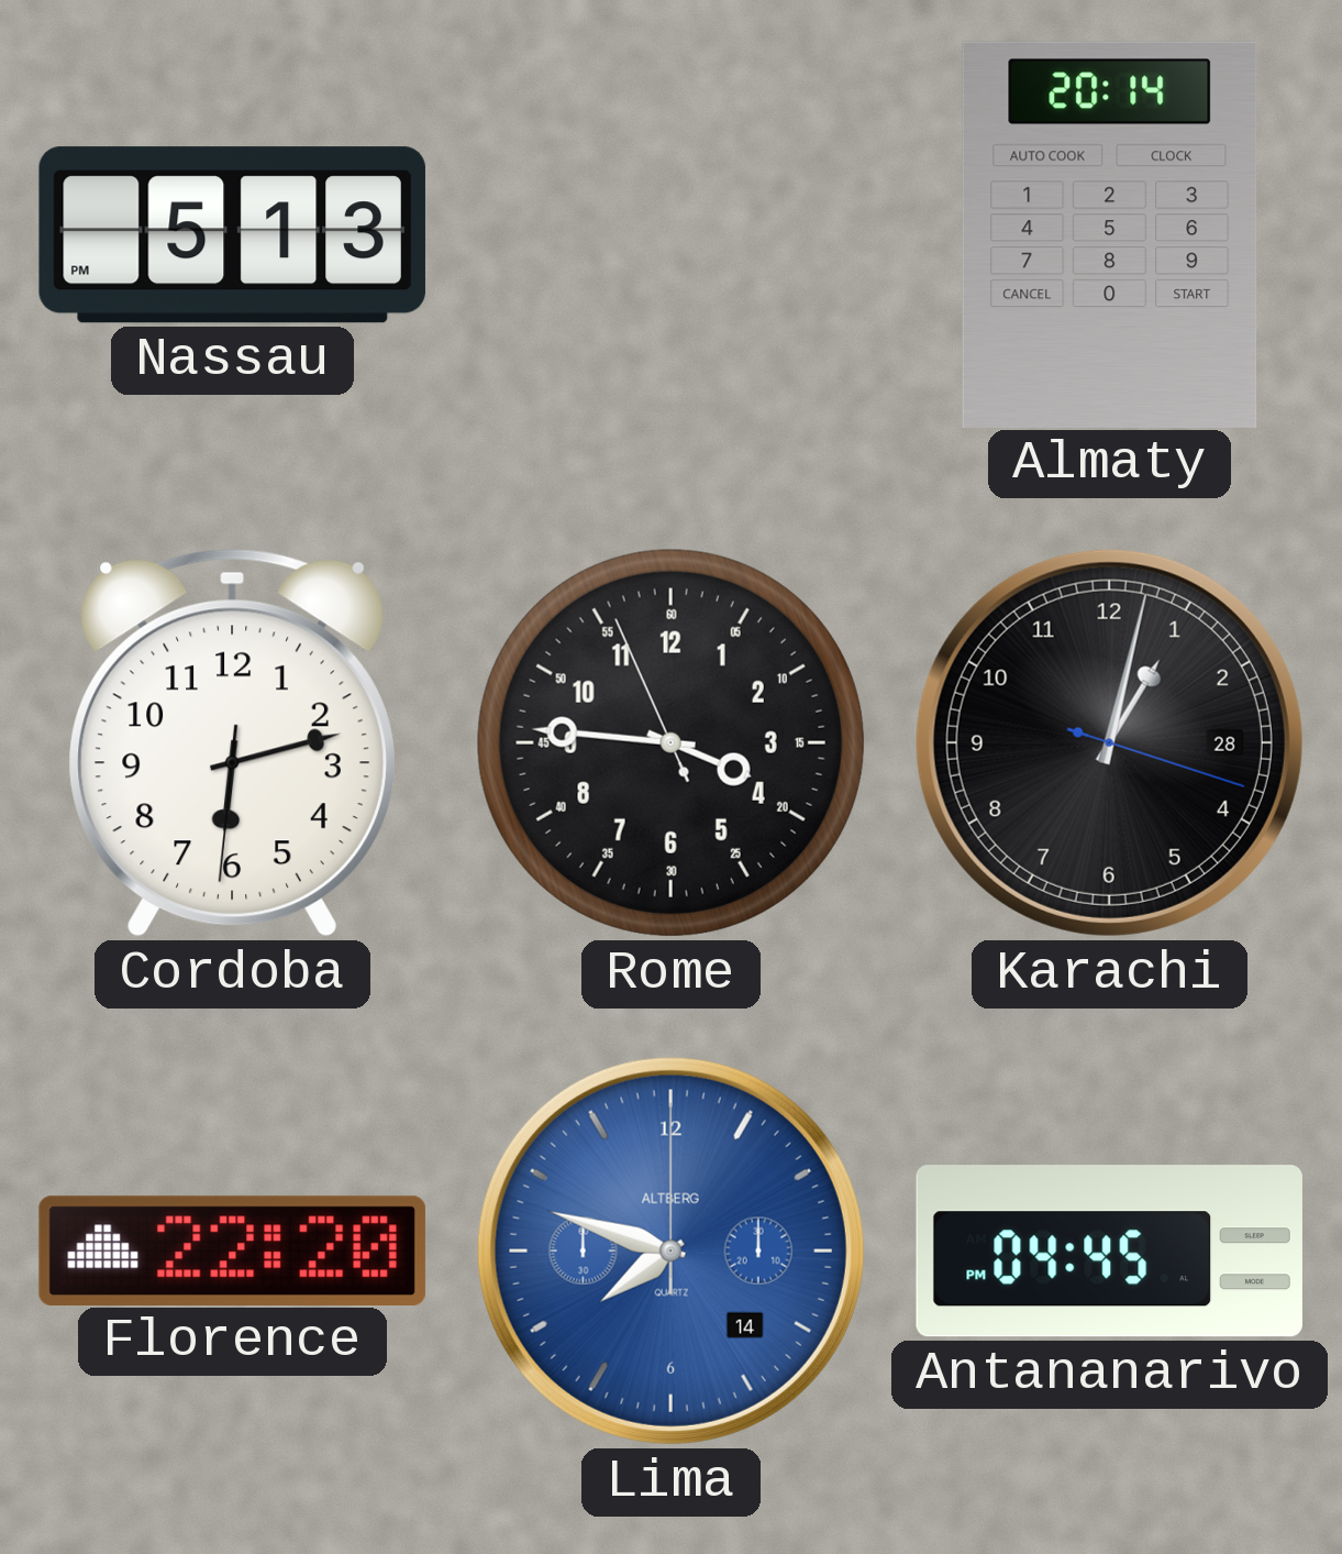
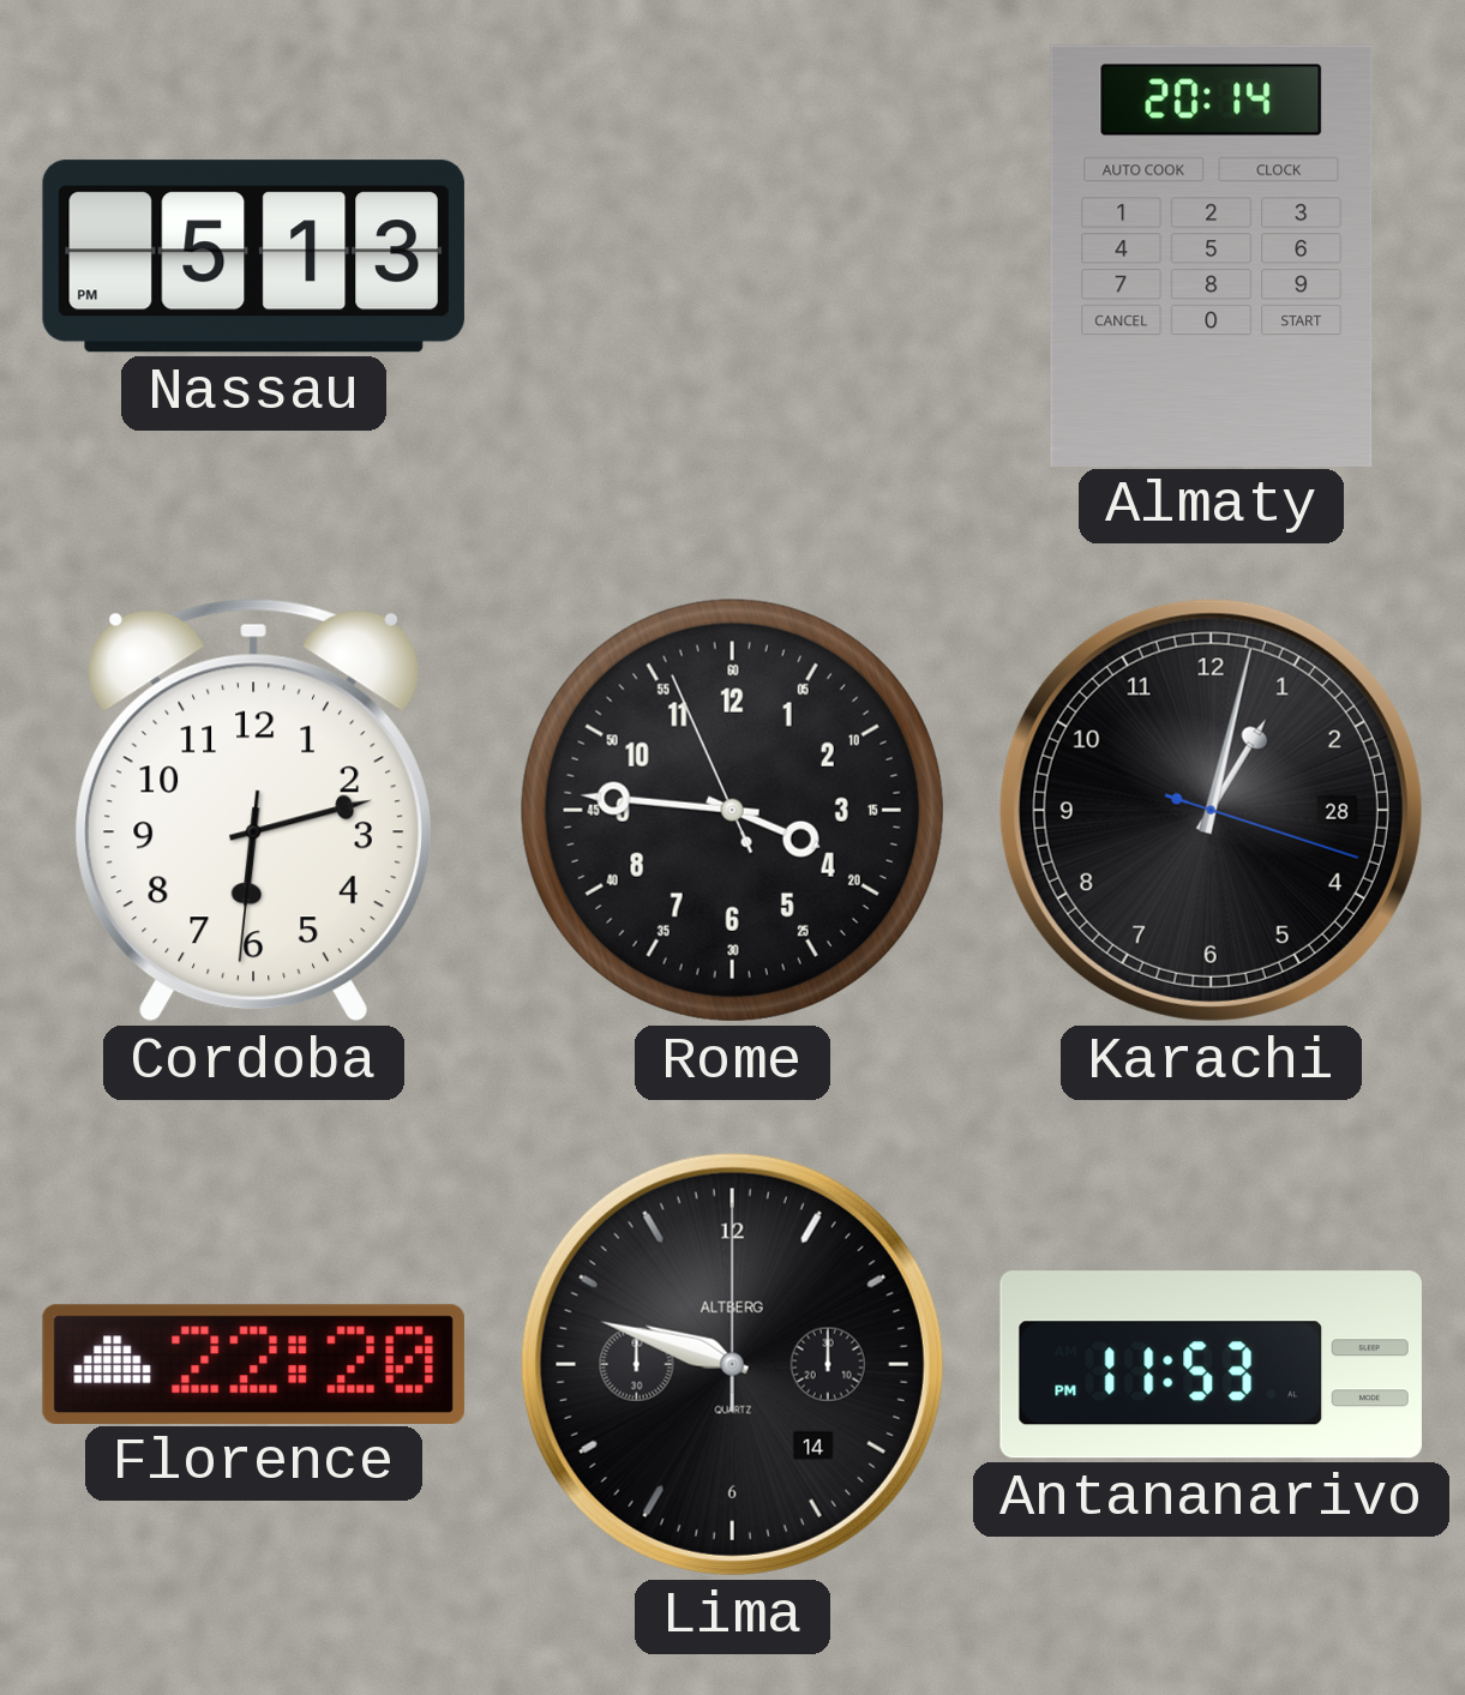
Lima: 7:48 -> 9:48 (732, 1364)
Lima dial: blue -> black (732, 1364)
Antananarivo: 04:45 -> 11:53 (1211, 1365)
